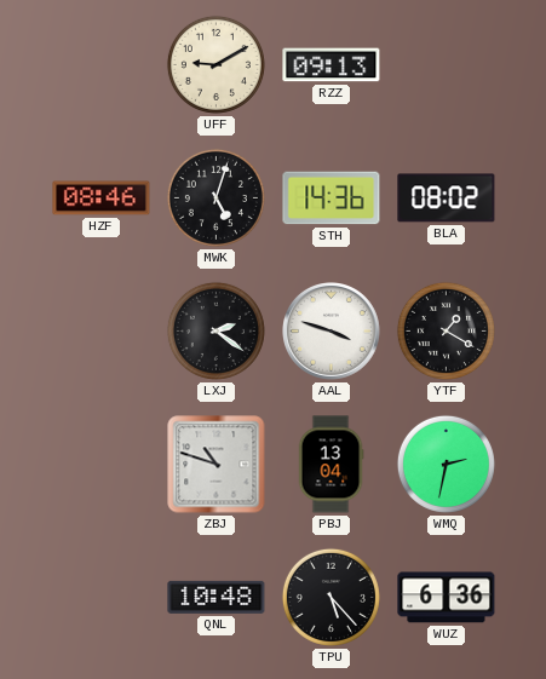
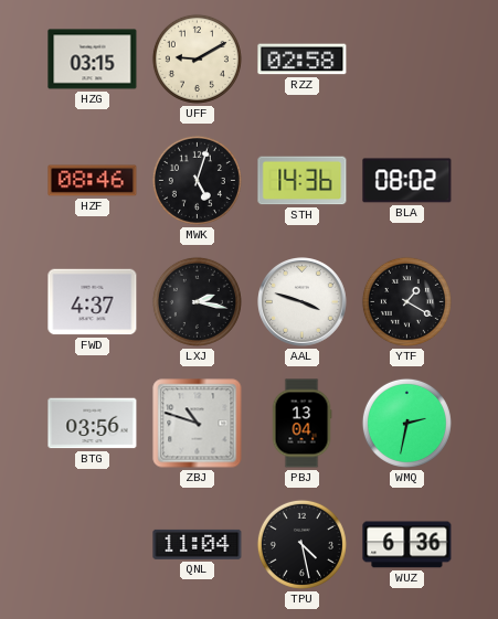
HZG: none -> 03:15 (93, 60)
RZZ: 09:13 -> 02:58 (303, 60)
FWD: none -> 4:37 (93, 302)
LXJ: 2:21 -> 2:17 (197, 301)
BTG: none -> 03:56 (93, 424)
QNL: 10:48 -> 11:04 (198, 544)
TPU: 5:23 -> 4:28 (301, 544)
